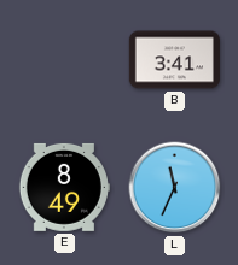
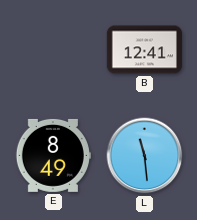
B: 3:41 -> 12:41 (144, 50)
L: 11:34 -> 11:29 (145, 156)
